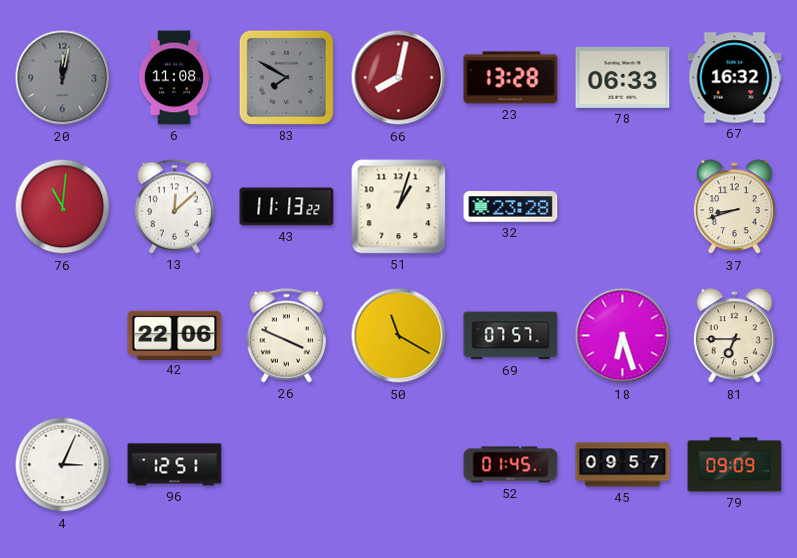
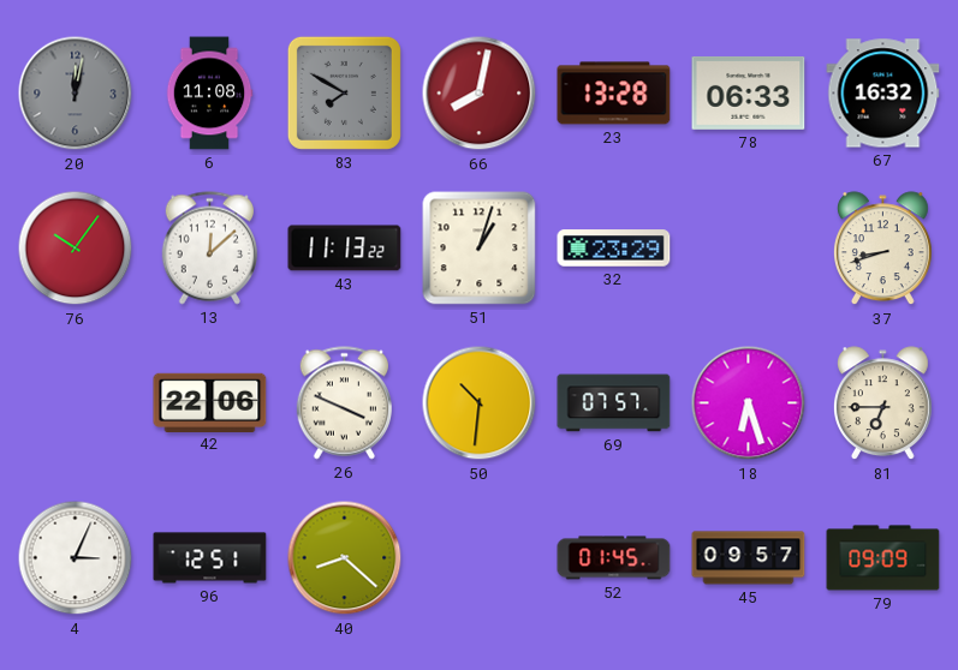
76: 11:01 -> 10:06 (76, 249)
32: 23:28 -> 23:29 (614, 249)
50: 11:20 -> 10:31 (480, 403)
40: none -> 8:22 (345, 558)
